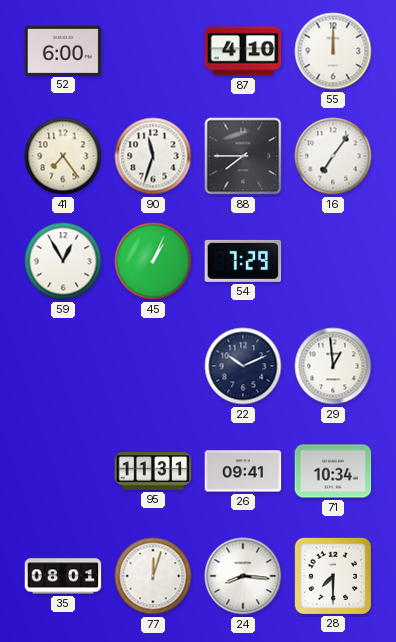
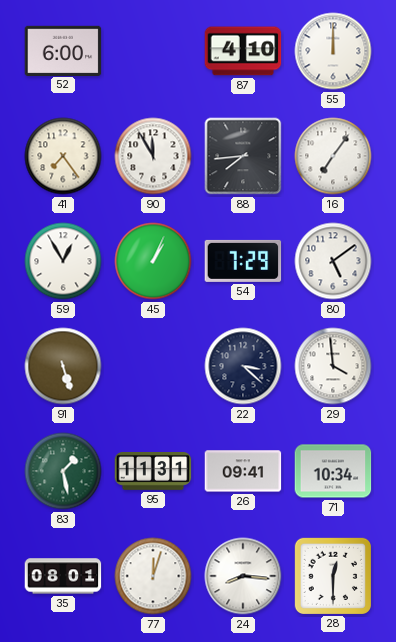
90: 11:33 -> 11:55 (153, 156)
88: 7:45 -> 7:44 (243, 156)
80: none -> 5:09 (333, 261)
91: none -> 5:27 (63, 366)
22: 10:11 -> 3:22 (243, 366)
29: 12:59 -> 3:59 (333, 366)
83: none -> 1:28 (63, 471)
28: 7:30 -> 12:30 (332, 575)
